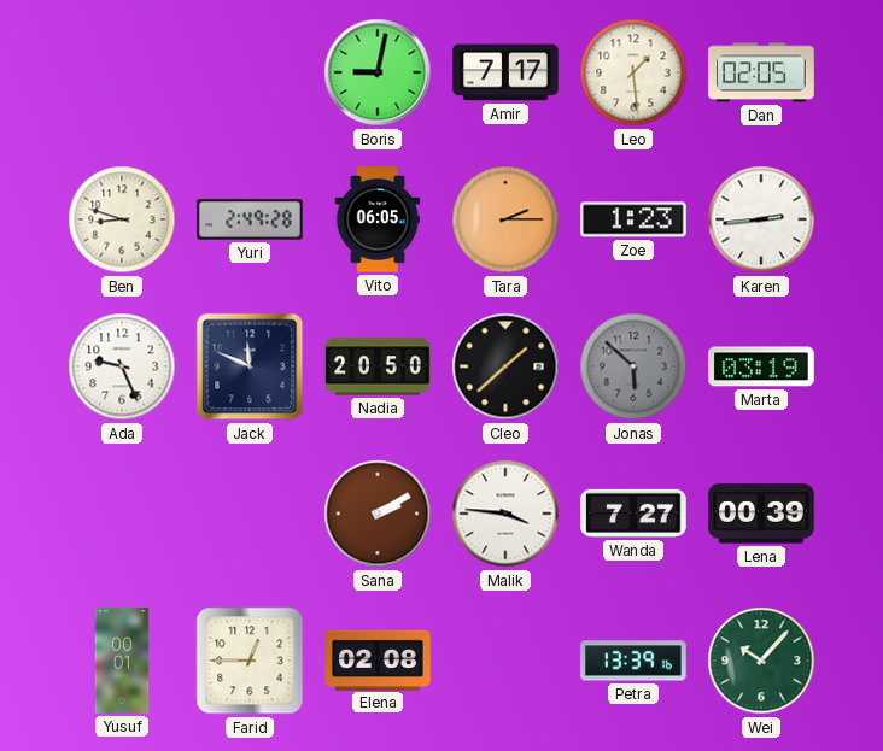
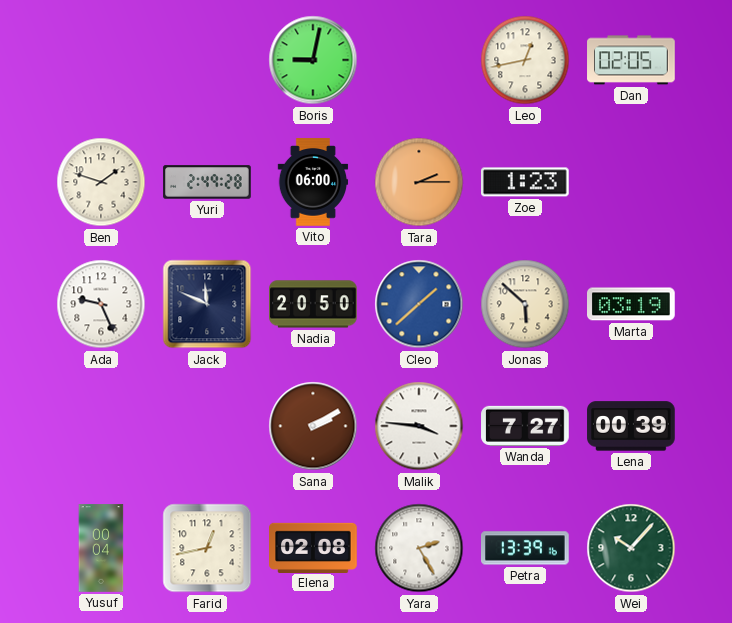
Amir: 7:17 -> none (505, 72)
Leo: 1:29 -> 12:43 (525, 60)
Ben: 8:48 -> 1:48 (101, 182)
Vito: 06:05 -> 06:00 (313, 182)
Karen: 2:44 -> none (761, 219)
Cleo dial: black -> blue (419, 304)
Jonas dial: grey -> cream (525, 304)
Yusuf: 00:01 -> 00:04 (101, 548)
Farid: 12:45 -> 12:43 (207, 548)
Yara: none -> 2:25 (419, 548)
